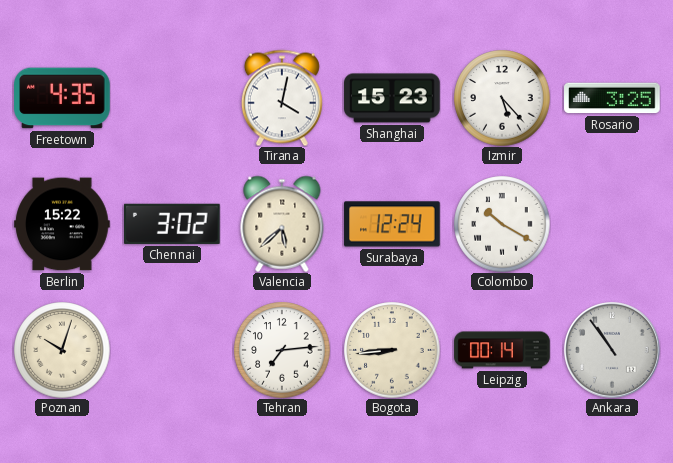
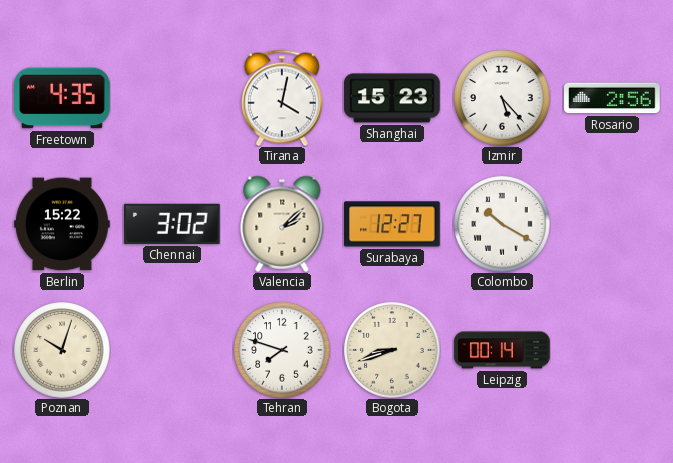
Rosario: 3:25 -> 2:56 (612, 98)
Valencia: 5:38 -> 2:08 (282, 224)
Surabaya: 12:24 -> 12:27 (392, 224)
Tehran: 7:14 -> 7:48 (282, 350)
Bogota: 8:44 -> 8:42 (392, 350)
Ankara: 10:54 -> none (612, 350)
